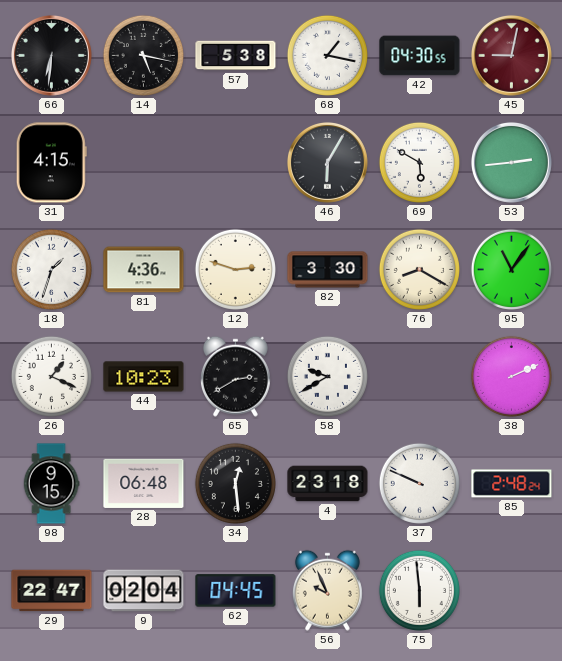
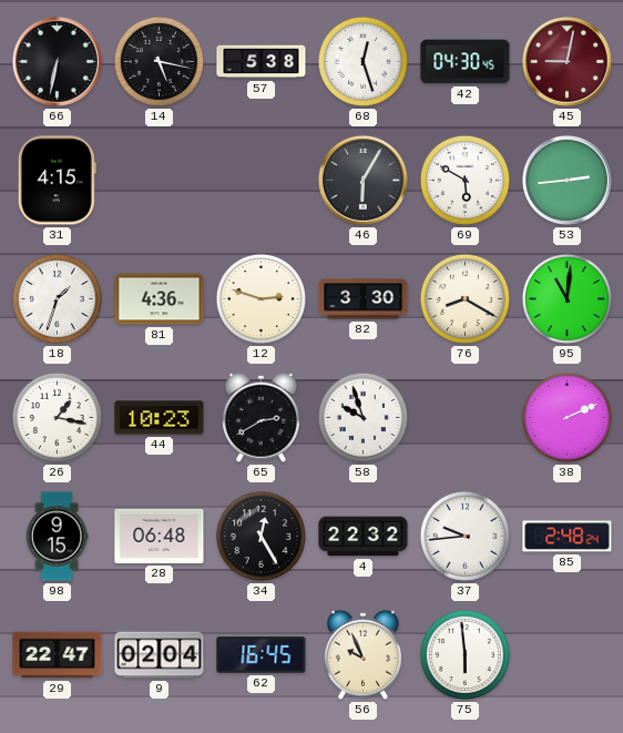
66: 6:31 -> 6:32 (57, 61)
68: 1:17 -> 12:27 (362, 61)
42: 04:30:55 -> 04:30:45 (466, 62)
95: 11:06 -> 11:01 (566, 298)
26: 1:19 -> 1:17 (57, 417)
58: 9:40 -> 9:57 (362, 417)
34: 12:29 -> 12:25 (261, 536)
4: 23:18 -> 22:32 (364, 537)
37: 9:49 -> 9:44 (464, 536)
62: 04:45 -> 16:45 (262, 655)
